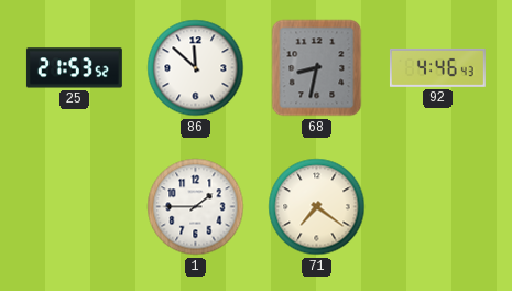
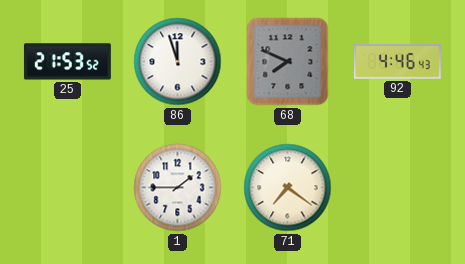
86: 11:52 -> 11:57 (178, 62)
68: 8:32 -> 7:49 (288, 62)
